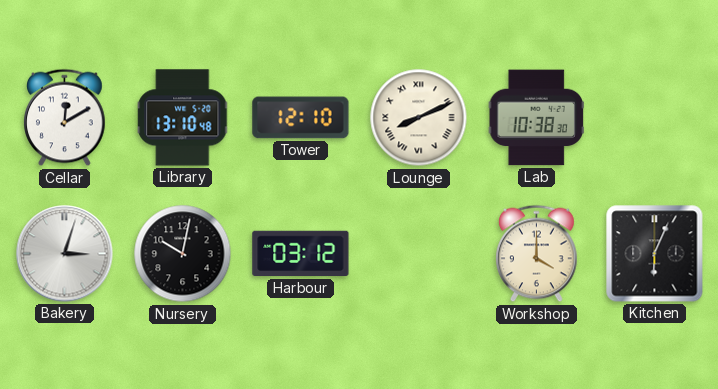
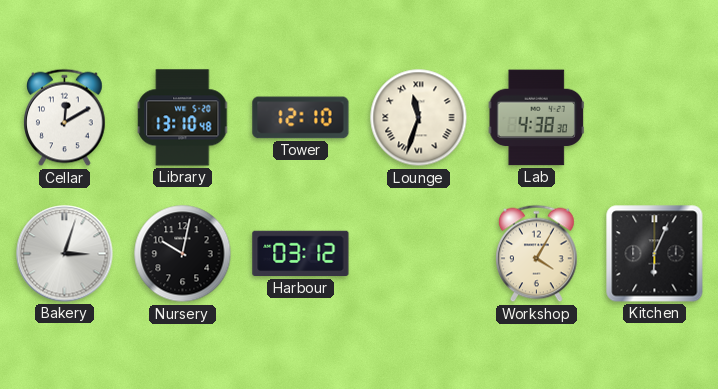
Lounge: 8:11 -> 11:33 (419, 118)
Lab: 10:38 -> 4:38 (536, 118)
Workshop: 4:00 -> 4:05 (537, 254)
